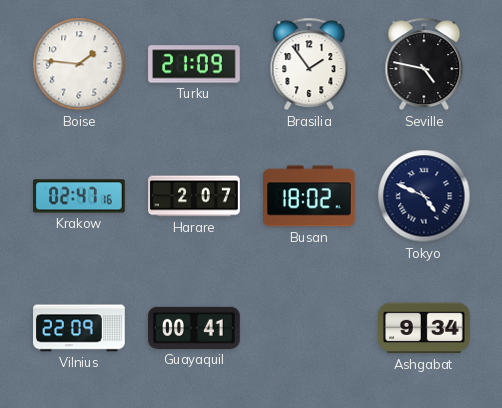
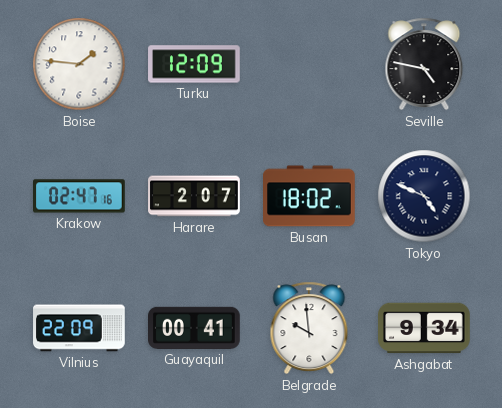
Turku: 21:09 -> 12:09 (194, 64)
Brasilia: 1:54 -> none (309, 64)
Belgrade: none -> 9:59 (309, 328)
